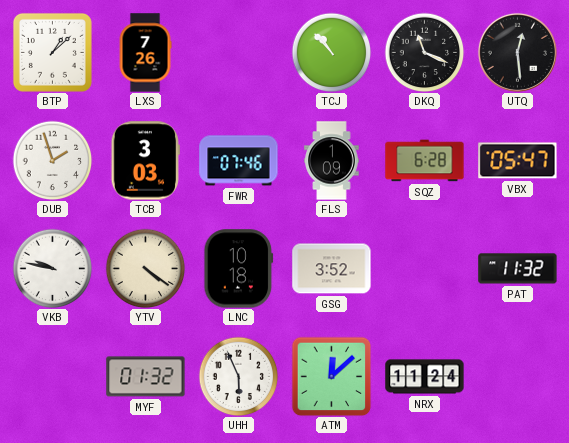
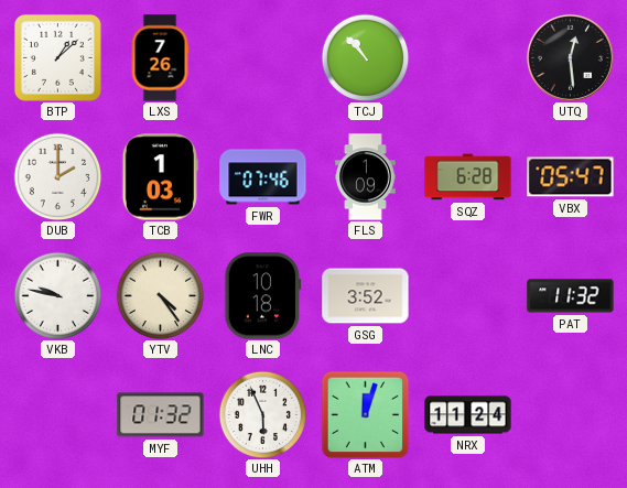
DKQ: 11:19 -> none (424, 52)
DUB: 1:57 -> 2:00 (57, 176)
TCB: 3:03 -> 1:03 (160, 177)
YTV: 4:21 -> 4:24 (160, 295)
ATM: 12:08 -> 12:03 (365, 414)
